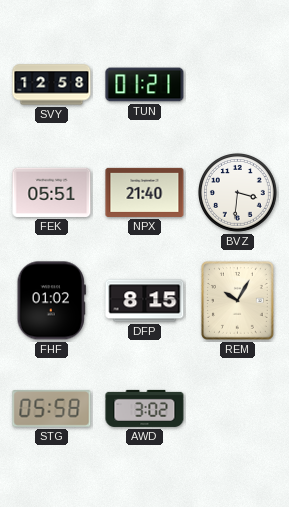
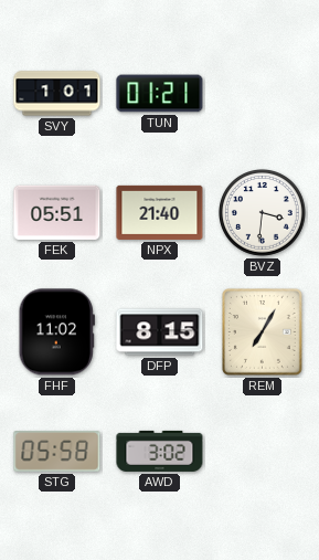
SVY: 12:58 -> 1:01 (57, 94)
FHF: 01:02 -> 11:02 (56, 332)
REM: 10:05 -> 7:05 (262, 331)
